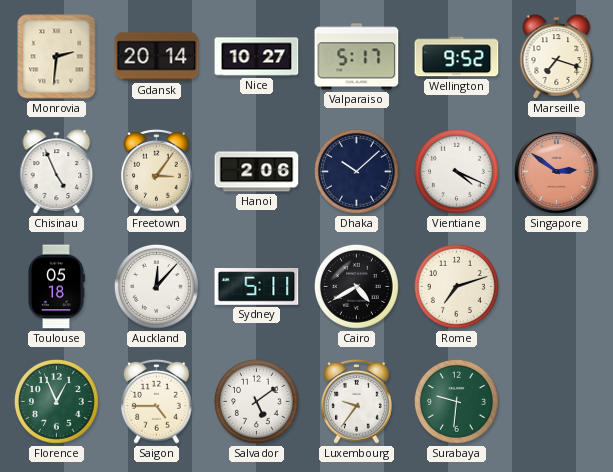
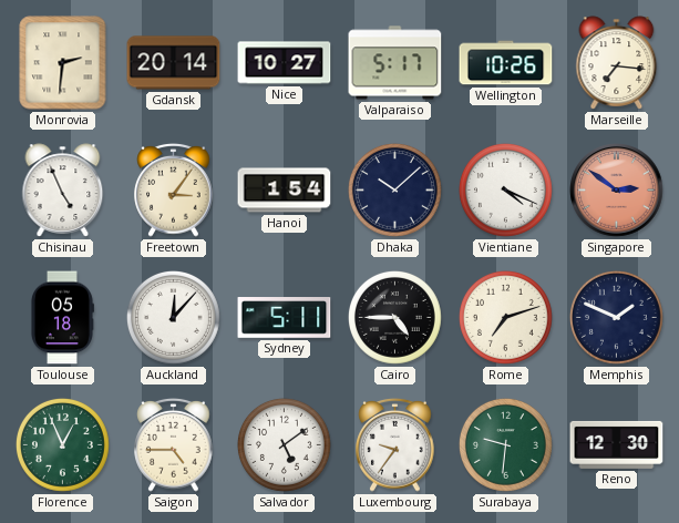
Wellington: 9:52 -> 10:26 (506, 63)
Marseille: 7:18 -> 7:16 (617, 63)
Hanoi: 2:06 -> 1:54 (285, 191)
Cairo: 4:40 -> 4:45 (394, 317)
Memphis: none -> 1:49 (616, 317)
Reno: none -> 12:30 (617, 444)
